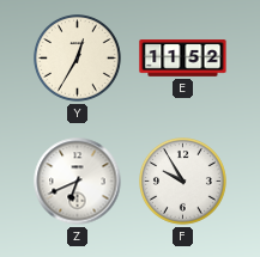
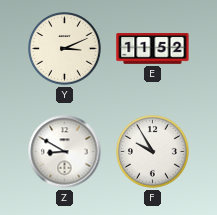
Y: 12:35 -> 3:11 (65, 49)
Z: 6:41 -> 8:50 (65, 152)
